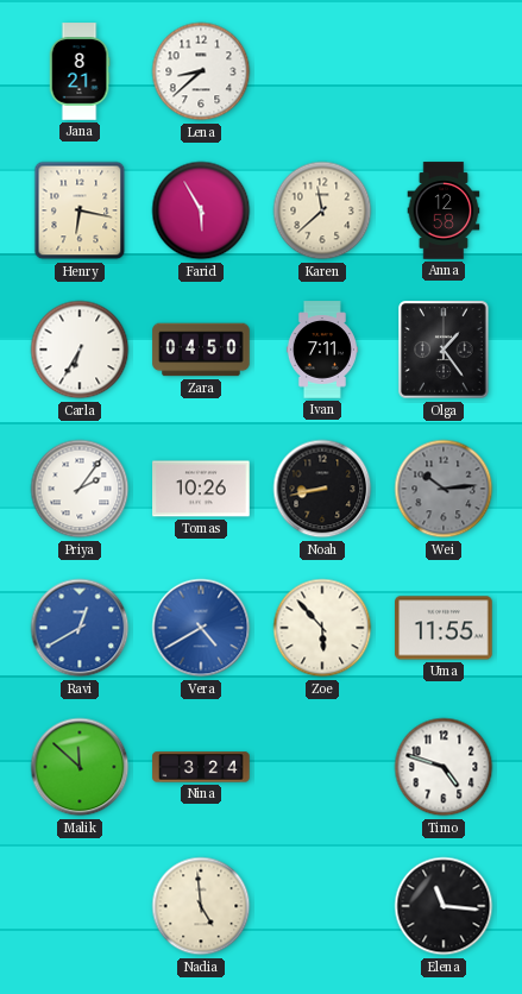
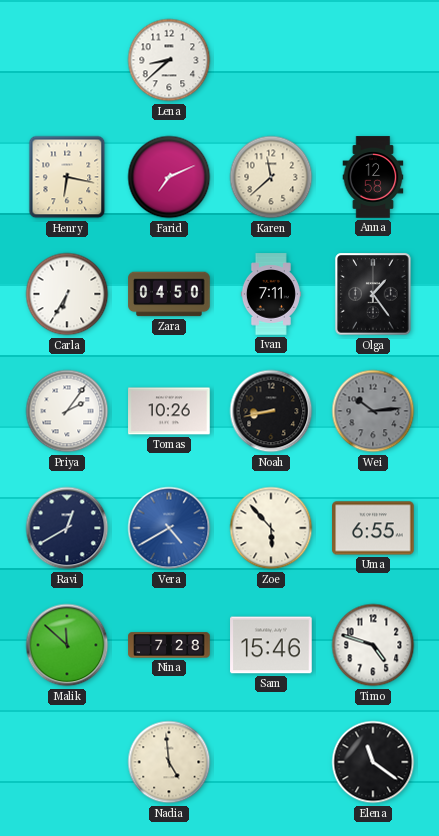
Jana: 8:21 -> none (80, 71)
Farid: 5:55 -> 7:11 (169, 177)
Ravi dial: blue -> navy (67, 528)
Uma: 11:55 -> 6:55 (373, 528)
Nina: 3:24 -> 7:28 (169, 645)
Sam: none -> 15:46 (271, 645)
Elena: 11:16 -> 11:21 (373, 762)
